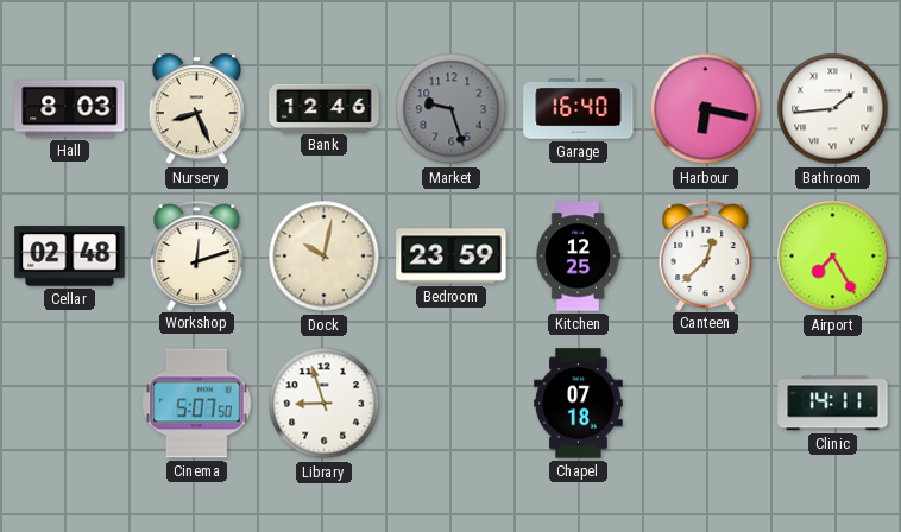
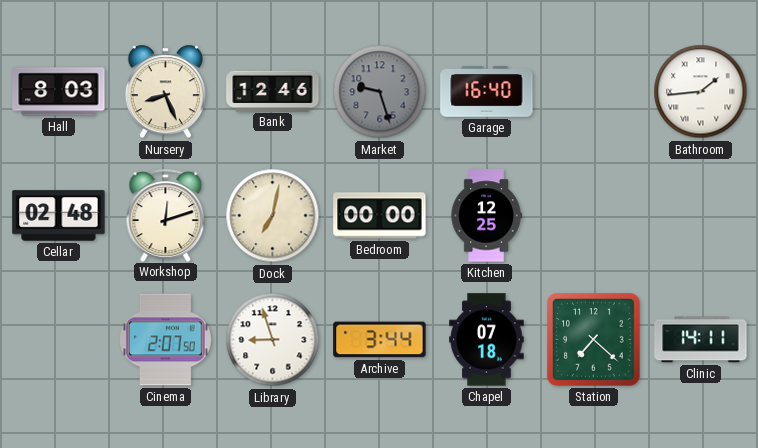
Harbour: 6:17 -> none (706, 109)
Dock: 10:02 -> 7:02 (273, 216)
Bedroom: 23:59 -> 00:00 (380, 216)
Canteen: 12:38 -> none (706, 255)
Airport: 7:25 -> none (833, 256)
Cinema: 5:07 -> 2:07 (166, 340)
Archive: none -> 3:44 (380, 340)
Station: none -> 7:22 (594, 340)
